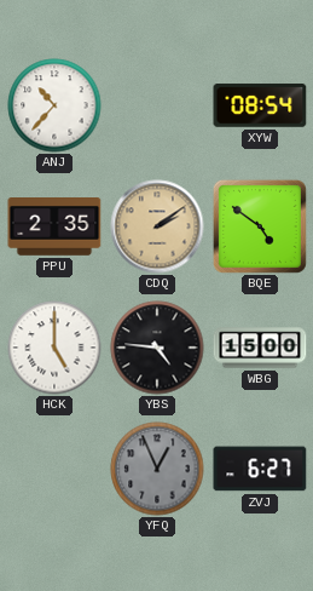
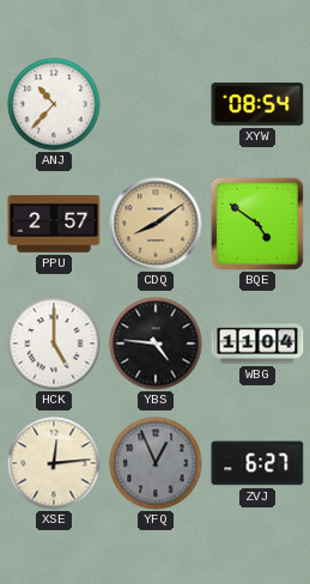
PPU: 2:35 -> 2:57 (54, 225)
CDQ: 2:09 -> 8:09 (156, 224)
WBG: 15:00 -> 11:04 (257, 343)
XSE: none -> 12:14 (54, 463)
